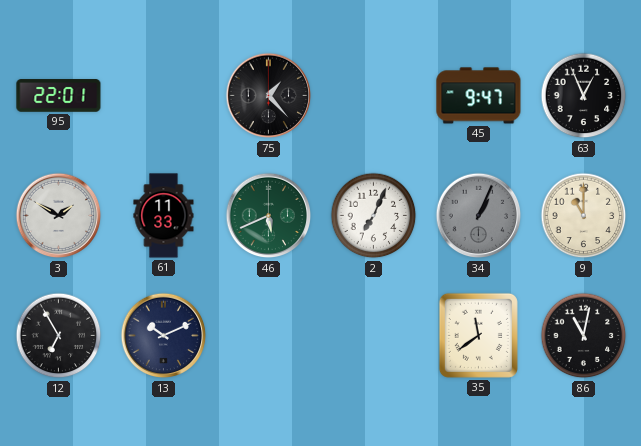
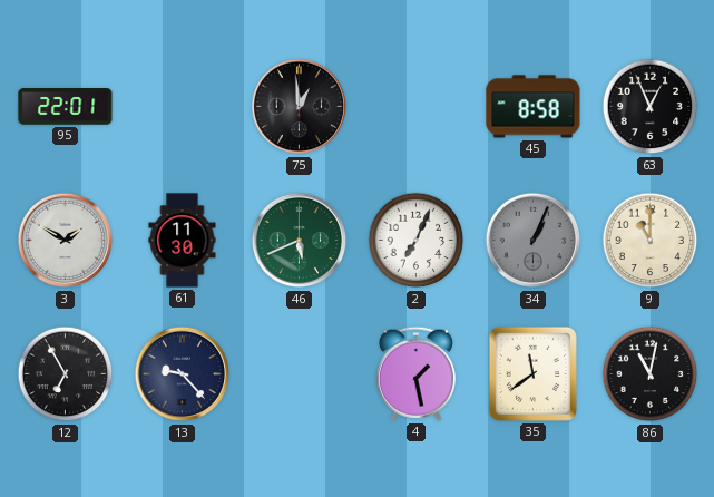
75: 1:23 -> 12:59 (300, 107)
45: 9:47 -> 8:58 (534, 107)
61: 11:33 -> 11:30 (183, 241)
13: 10:11 -> 9:23 (183, 374)
4: none -> 1:28 (415, 373)
